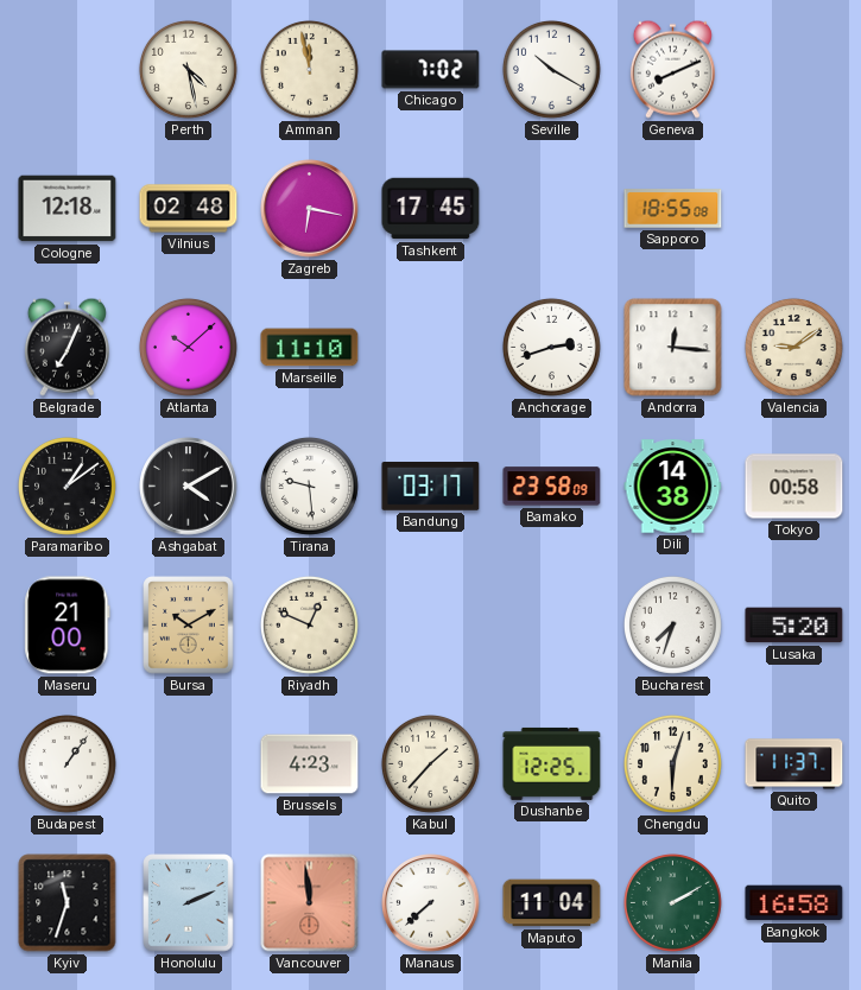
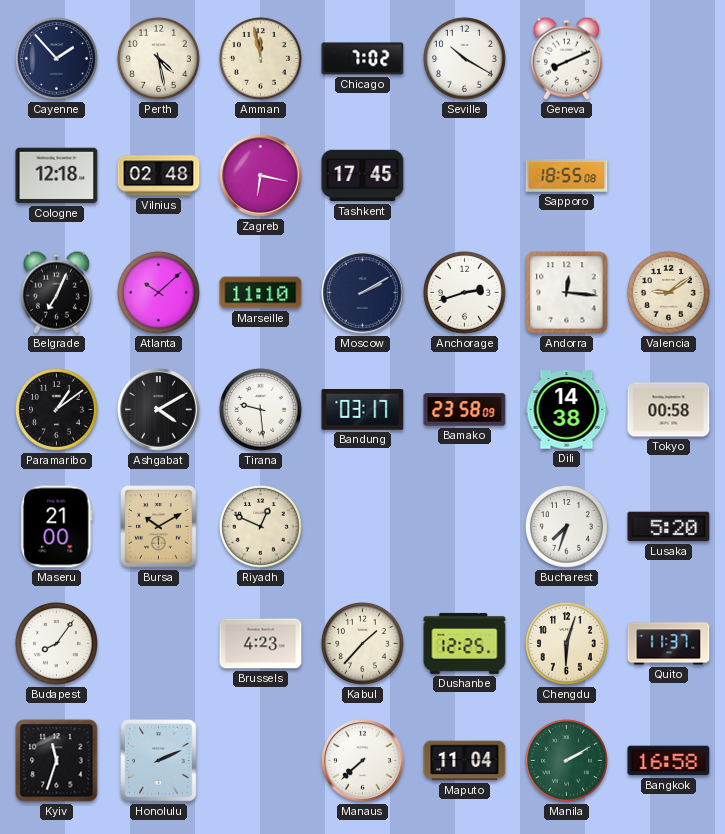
Cayenne: none -> 1:53 (56, 58)
Moscow: none -> 2:10 (363, 293)
Budapest: 1:06 -> 8:06 (56, 643)
Vancouver: 11:59 -> none (310, 903)
